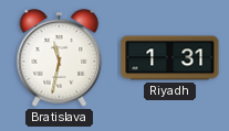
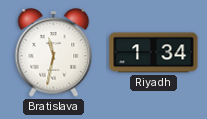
Riyadh: 1:31 -> 1:34 (154, 53)
